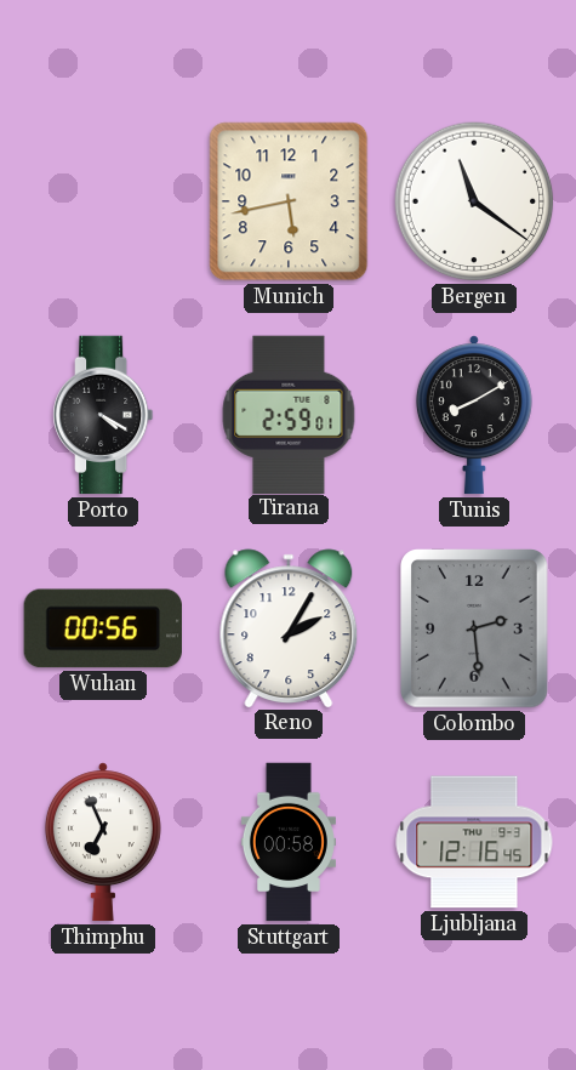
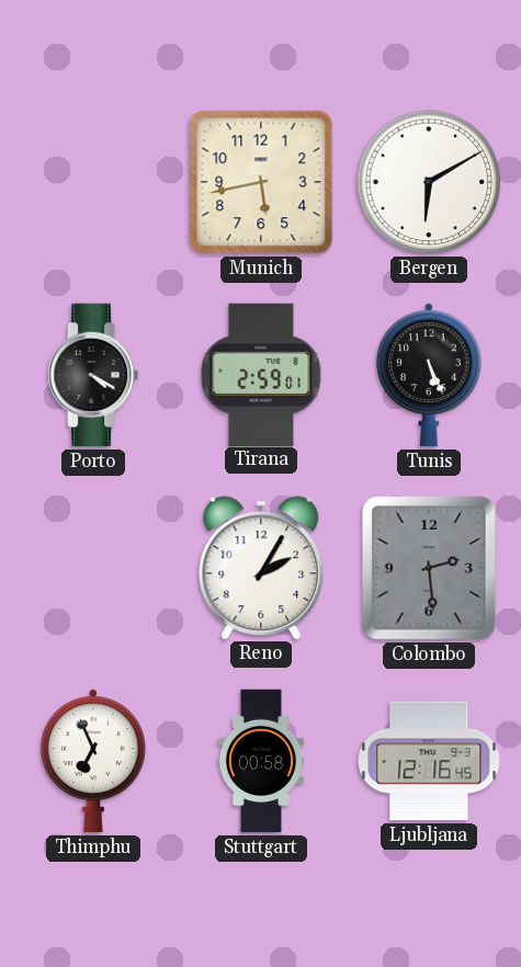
Bergen: 11:21 -> 6:10 (429, 182)
Tunis: 8:10 -> 5:26 (429, 375)
Wuhan: 00:56 -> none (103, 628)
